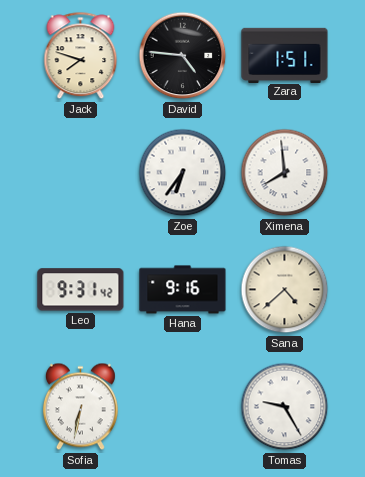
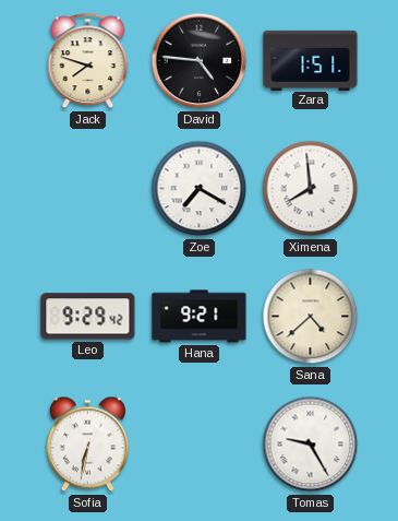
Zoe: 6:36 -> 7:20 (200, 189)
Leo: 9:31 -> 9:29 (88, 317)
Hana: 9:16 -> 9:21 (200, 317)
